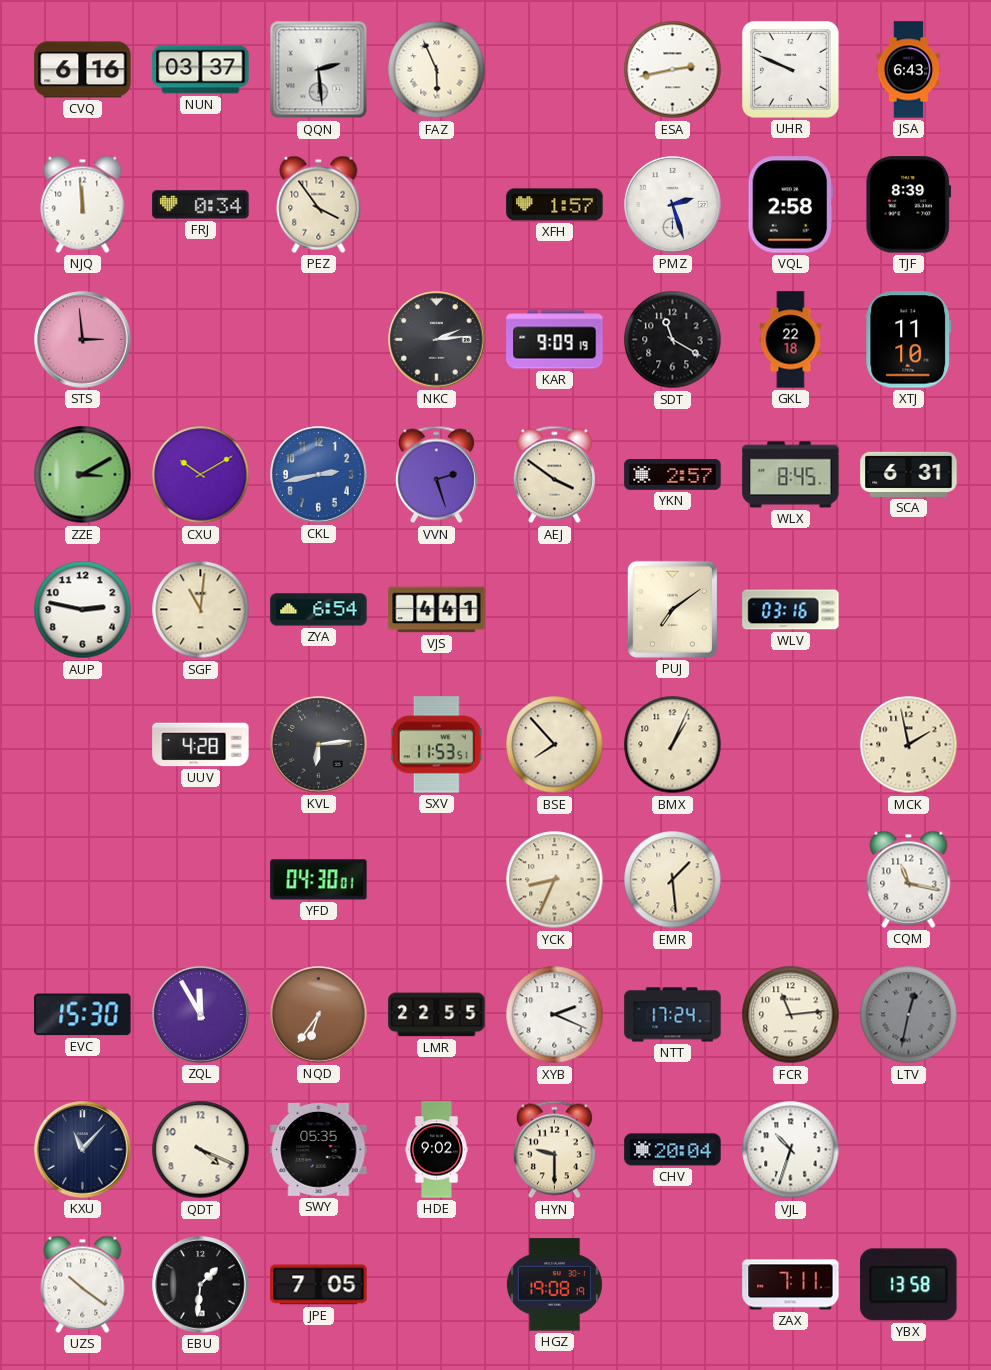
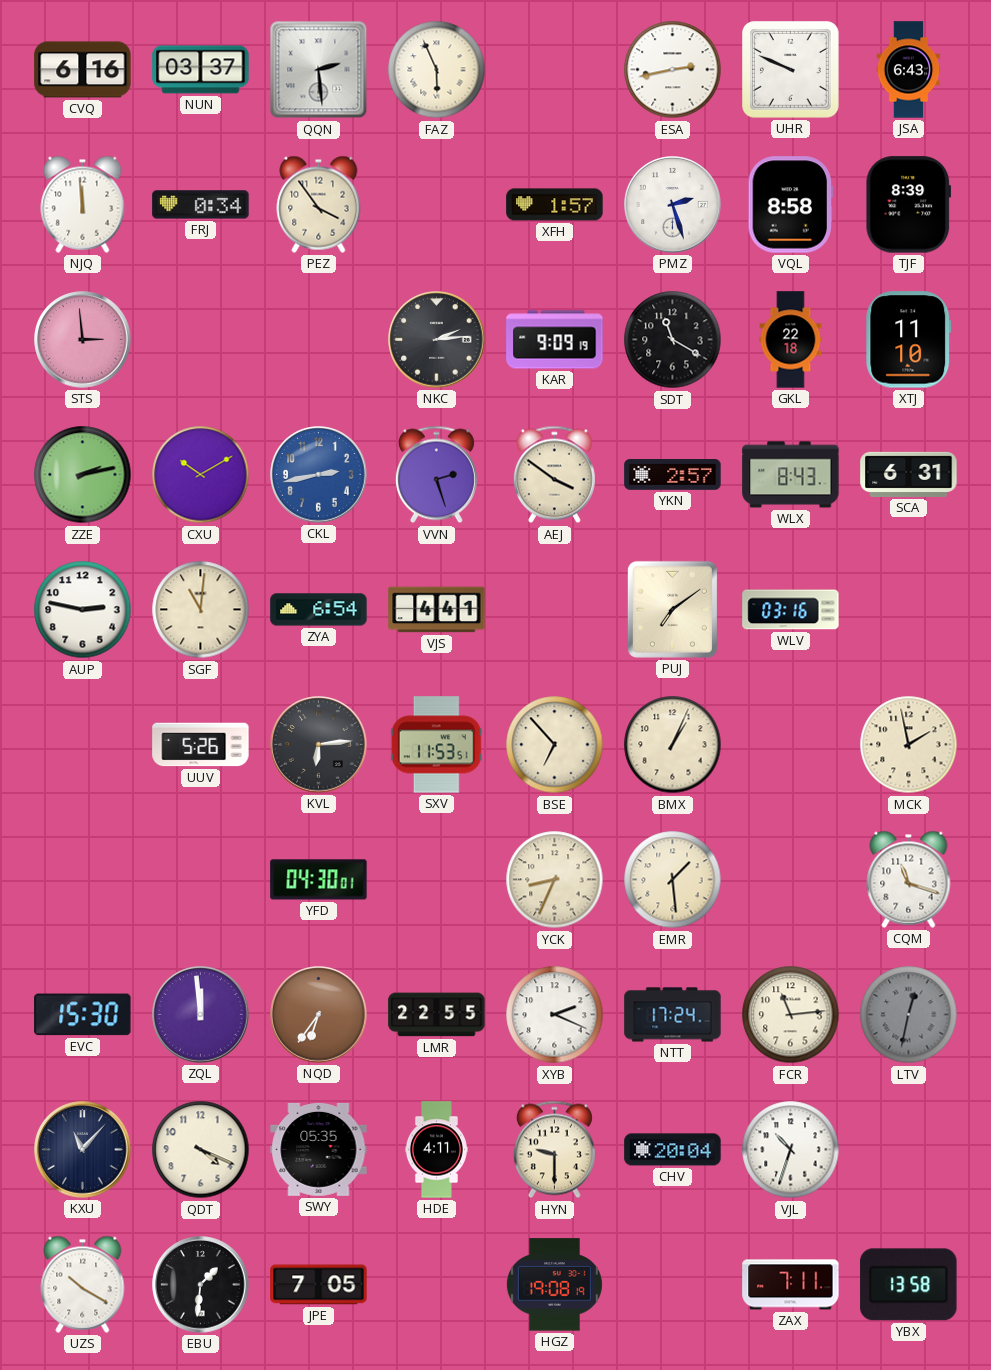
VQL: 2:58 -> 8:58 (791, 205)
ZZE: 3:10 -> 2:13 (83, 475)
WLX: 8:45 -> 8:43 (791, 475)
UUV: 4:28 -> 5:26 (201, 745)
BSE: 7:53 -> 6:53 (555, 745)
CQM: 11:17 -> 11:18 (909, 879)
ZQL: 11:55 -> 11:59 (201, 1015)
HDE: 9:02 -> 4:11 (436, 1150)
UZS: 10:21 -> 10:20 (83, 1284)
